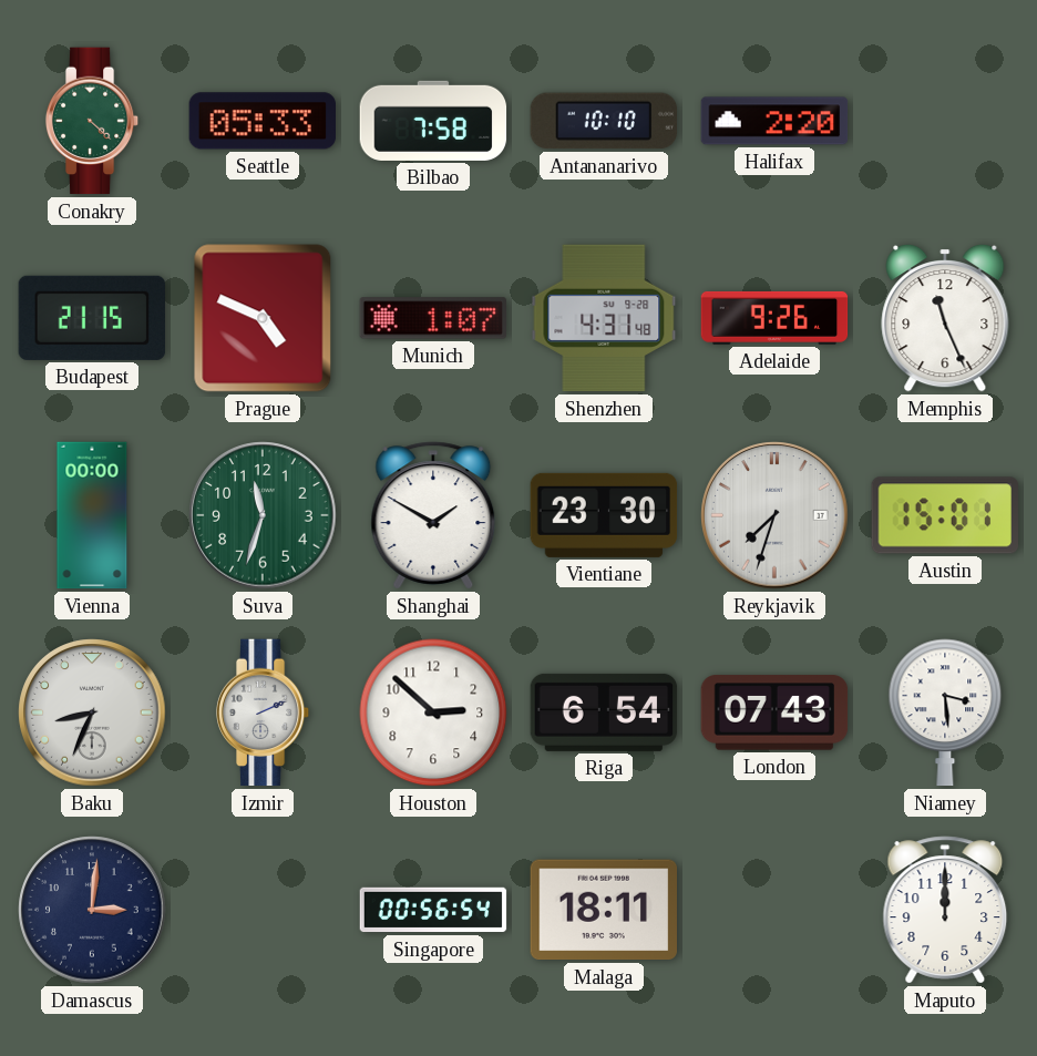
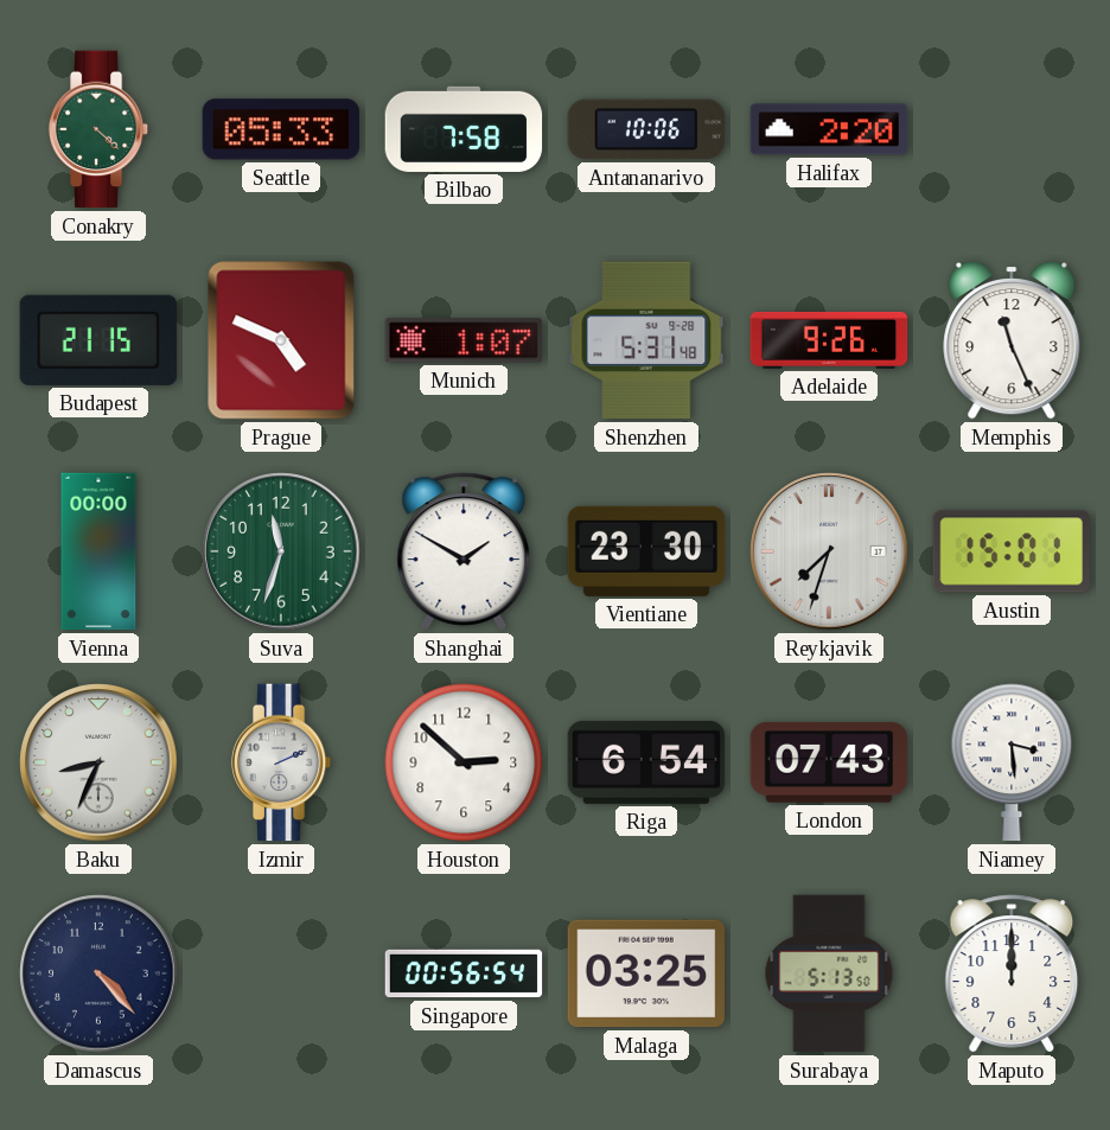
Antananarivo: 10:10 -> 10:06 (645, 129)
Shenzhen: 4:31 -> 5:31 (646, 340)
Damascus: 3:01 -> 4:23 (98, 973)
Malaga: 18:11 -> 03:25 (645, 973)
Surabaya: none -> 5:13 (829, 973)
